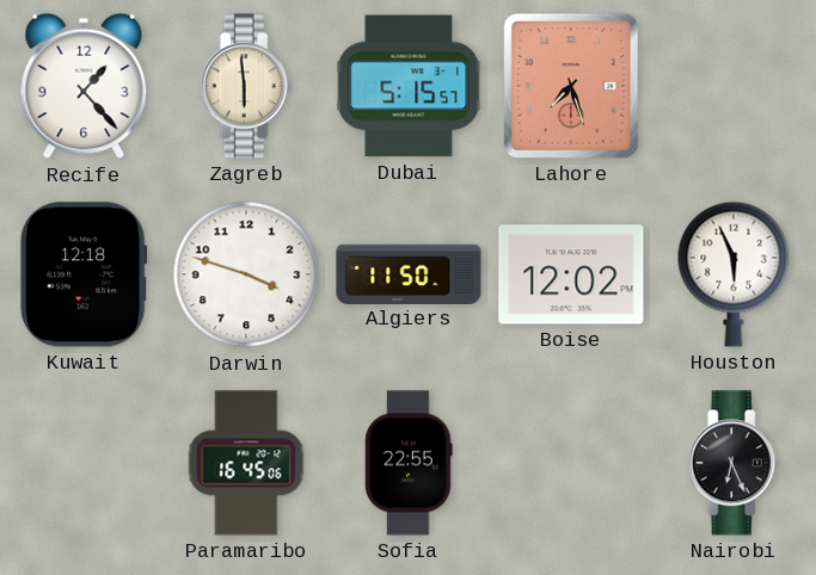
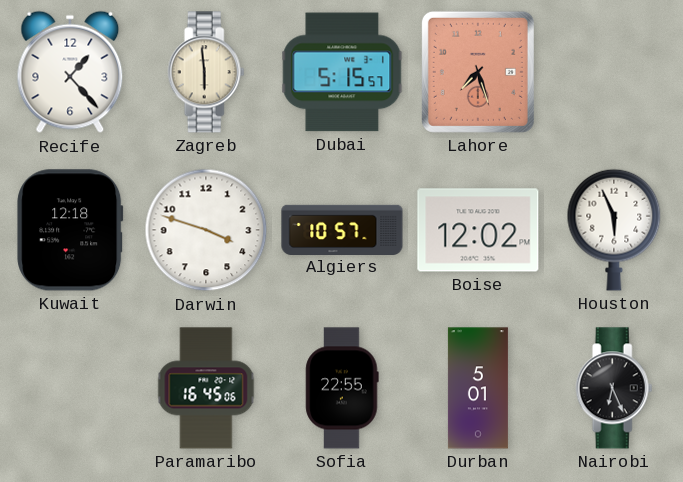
Algiers: 11:50 -> 10:57 (342, 229)
Durban: none -> 5:01 (478, 388)
